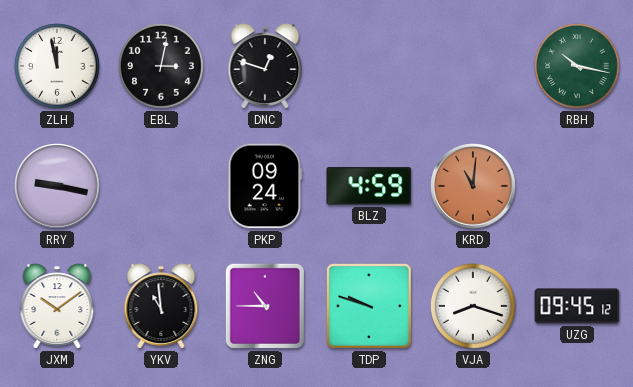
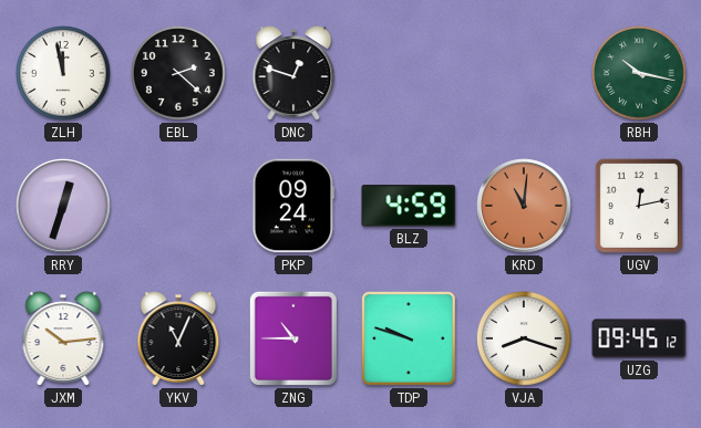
EBL: 3:02 -> 2:22 (178, 73)
RRY: 9:17 -> 12:33 (63, 206)
UGV: none -> 12:13 (639, 206)
JXM: 10:09 -> 10:14 (63, 338)
YKV: 10:59 -> 11:04 (178, 338)
